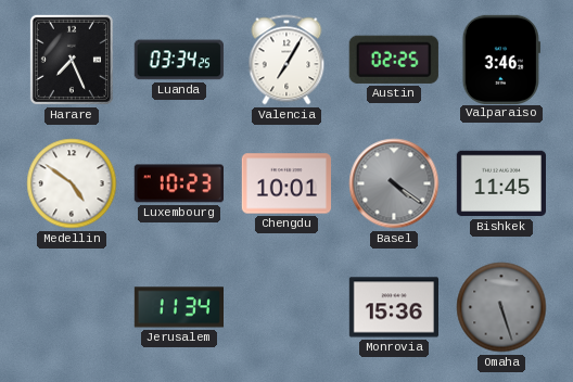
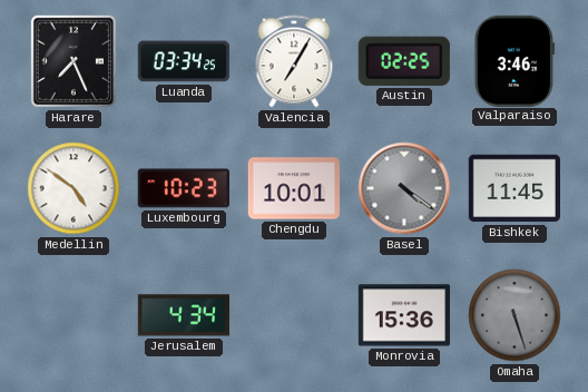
Jerusalem: 11:34 -> 4:34 (183, 315)
